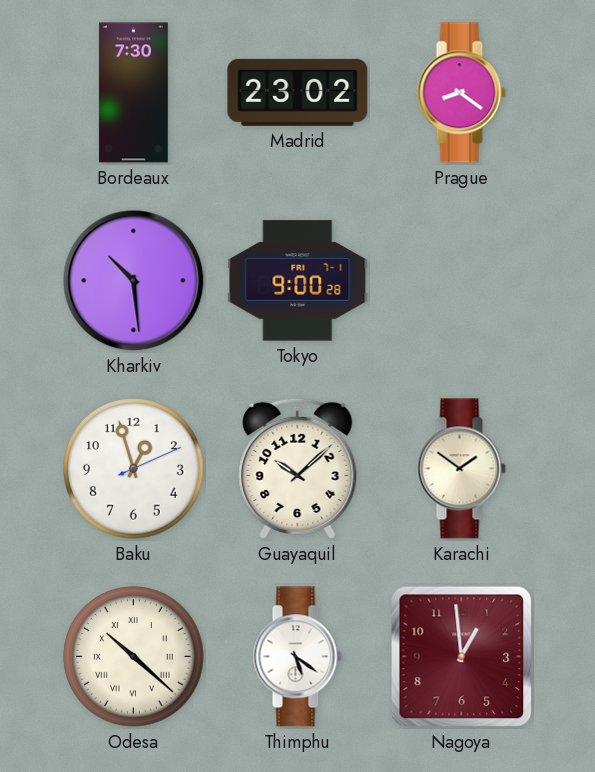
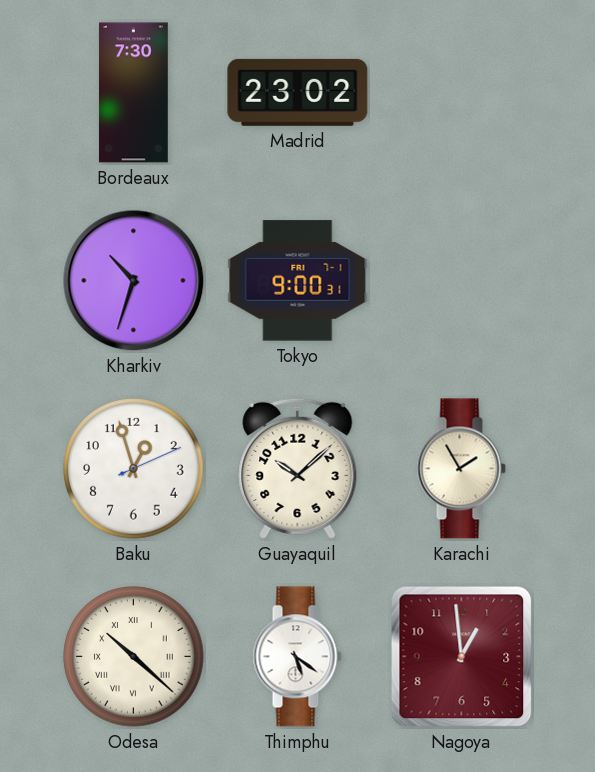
Prague: 8:21 -> none (461, 93)
Kharkiv: 10:29 -> 10:33 (134, 281)
Tokyo: 9:00:28 -> 9:00:31 (298, 281)
Karachi: 1:51 -> 1:55 (461, 469)
